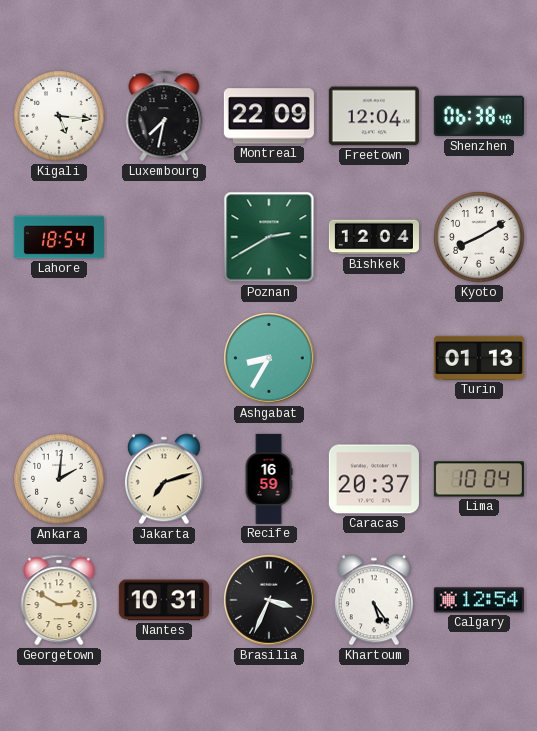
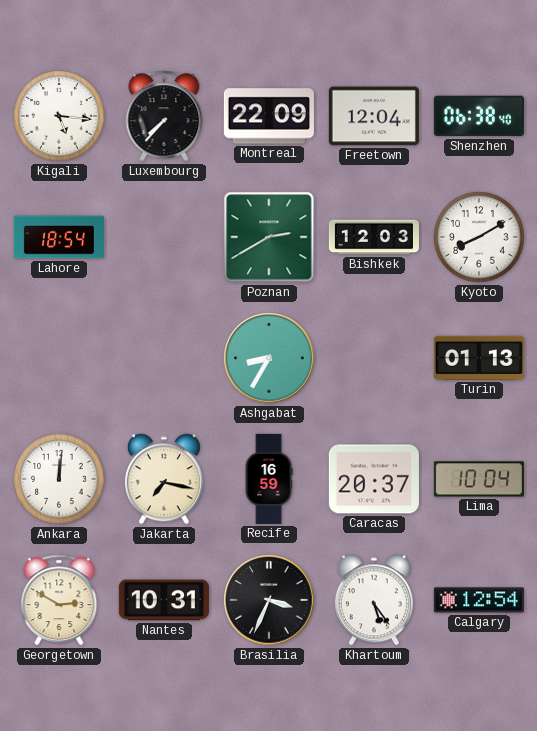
Luxembourg: 7:32 -> 7:37 (164, 116)
Bishkek: 12:04 -> 12:03 (374, 237)
Ankara: 2:01 -> 12:01 (59, 479)
Jakarta: 7:12 -> 7:17 (164, 479)
